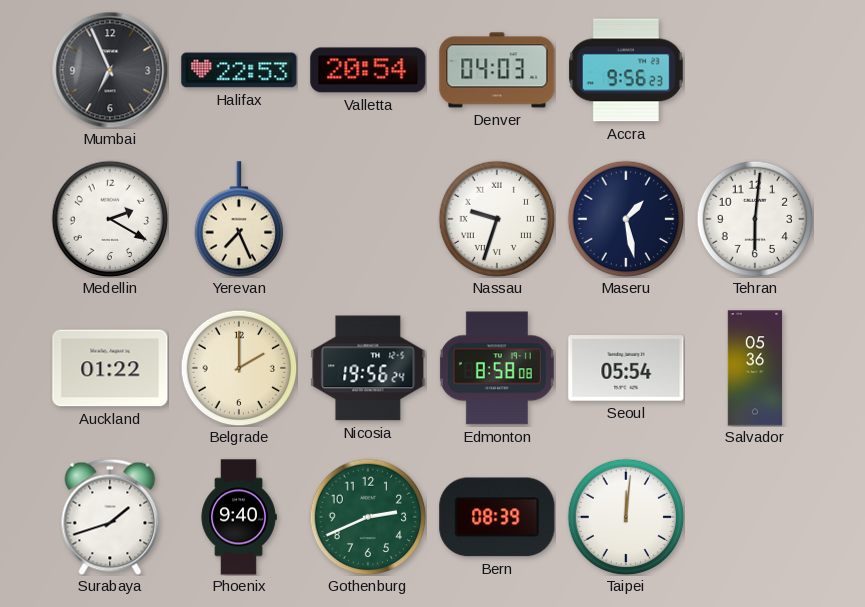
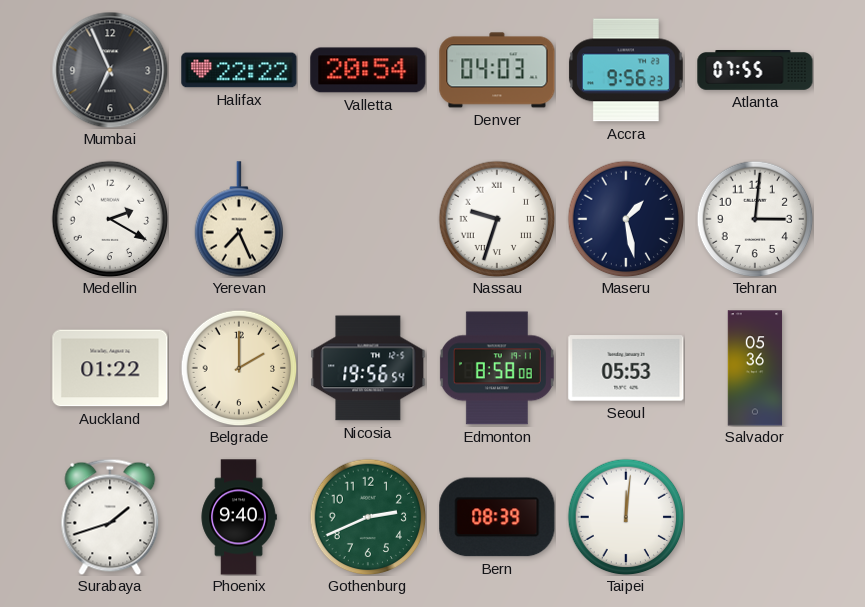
Halifax: 22:53 -> 22:22 (239, 70)
Atlanta: none -> 07:55 (755, 71)
Tehran: 6:01 -> 3:01 (755, 219)
Nicosia: 19:56:24 -> 19:56:54 (368, 368)
Seoul: 05:54 -> 05:53 (626, 368)
